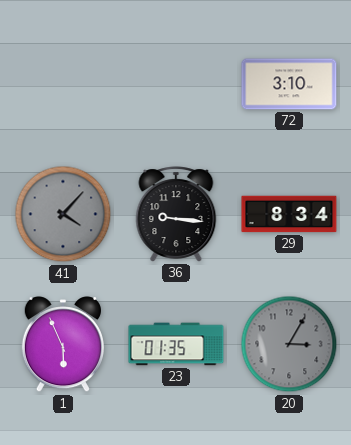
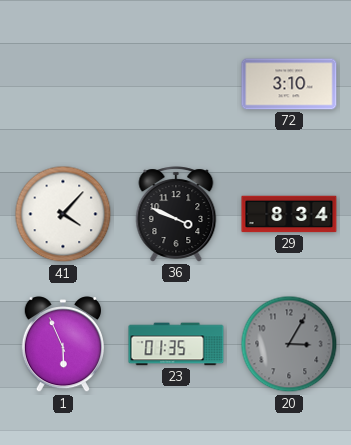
41 dial: grey -> white (63, 214)
36: 9:16 -> 3:49 (176, 214)
